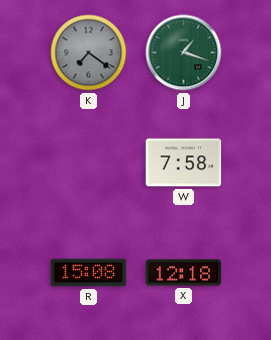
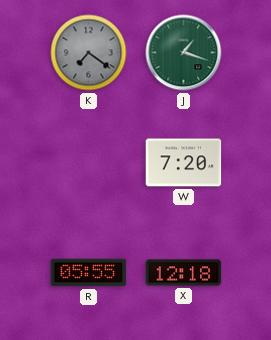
W: 7:58 -> 7:20 (184, 163)
R: 15:08 -> 05:55 (89, 273)
